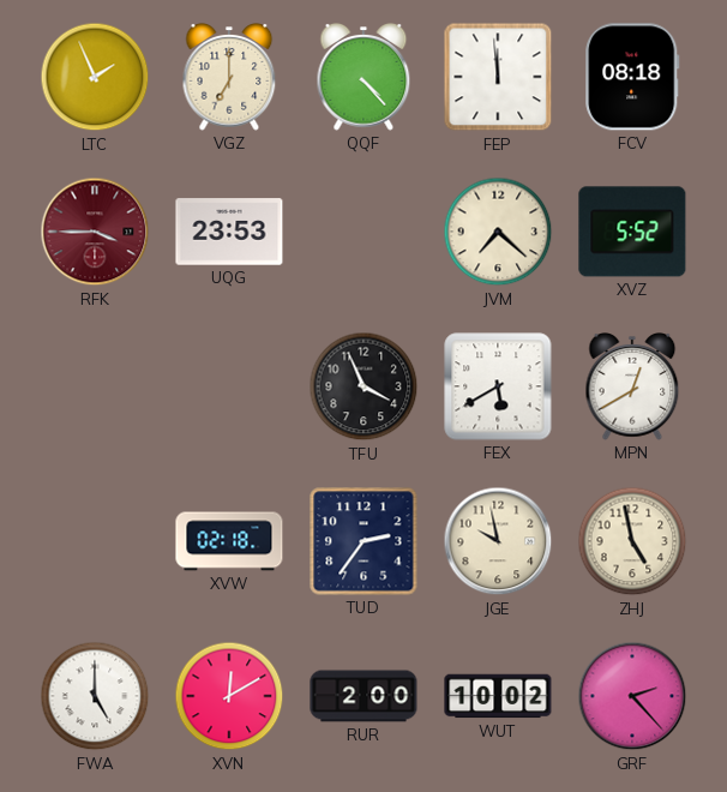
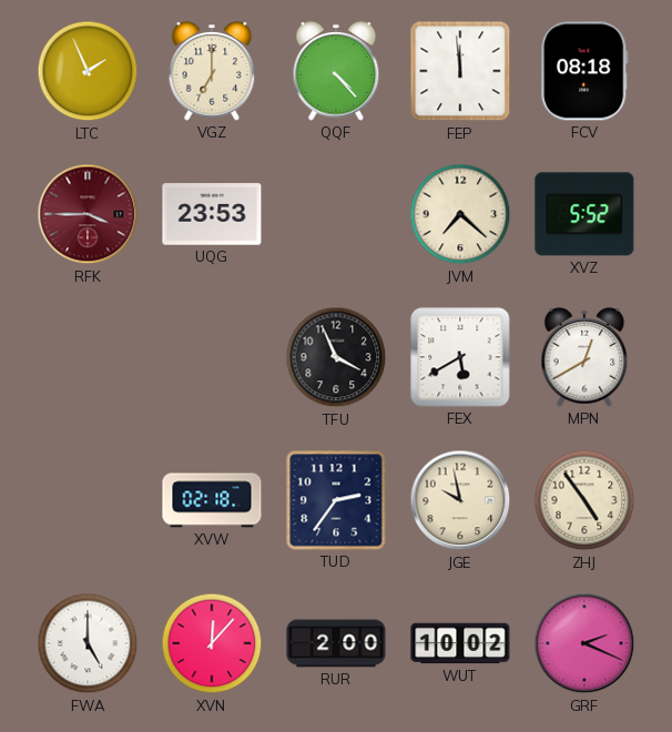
ZHJ: 4:58 -> 4:54 (584, 500)
XVN: 12:10 -> 12:07 (212, 643)
GRF: 2:23 -> 2:19 (584, 643)
